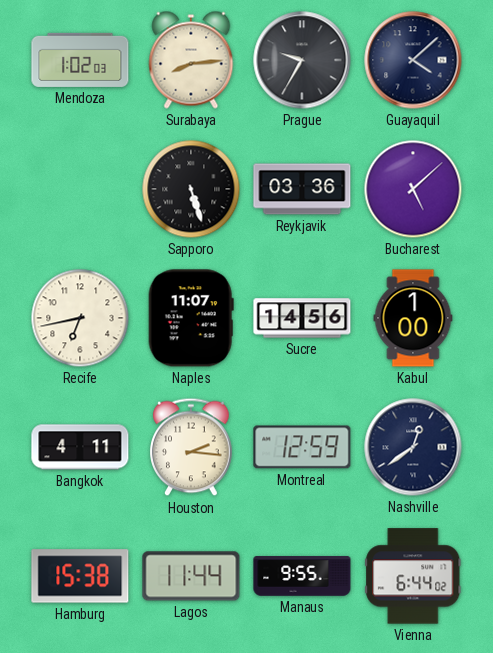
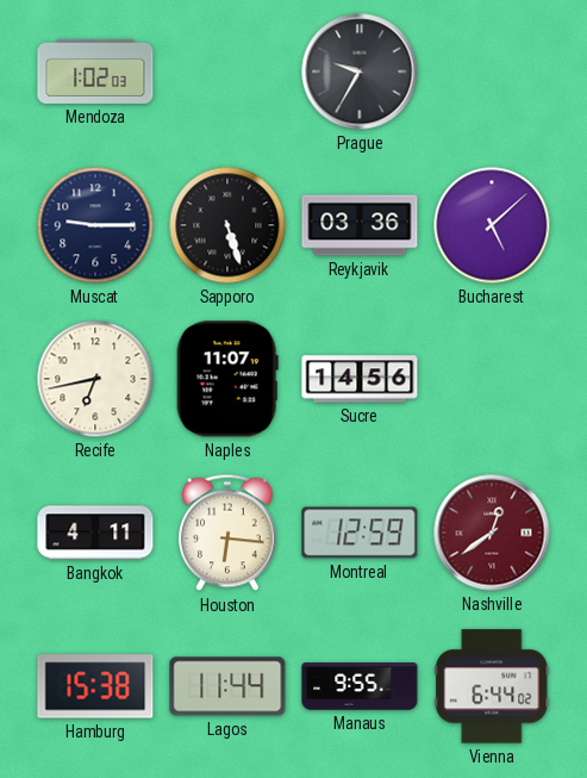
Surabaya: 8:14 -> none (191, 60)
Guayaquil: 4:08 -> none (413, 60)
Muscat: none -> 9:15 (95, 225)
Kabul: 1:00 -> none (413, 318)
Houston: 2:16 -> 6:16 (227, 533)
Nashville dial: navy -> burgundy (492, 533)
